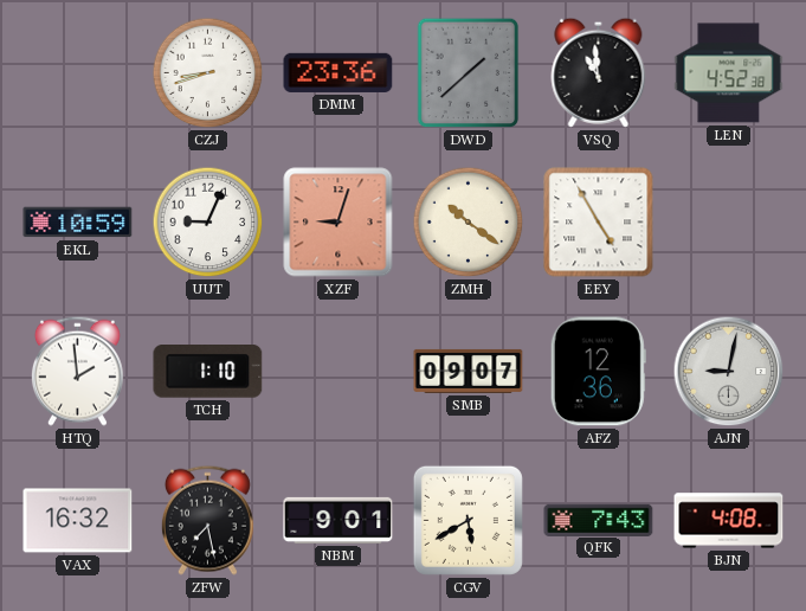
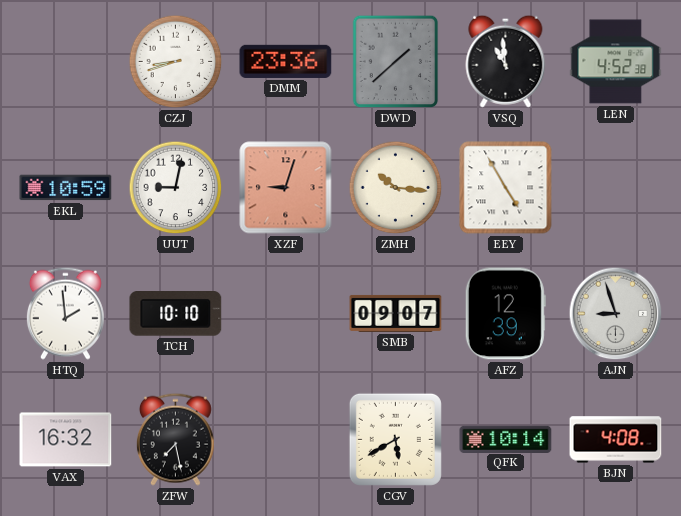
UUT: 9:04 -> 9:02 (176, 188)
ZMH: 10:21 -> 10:16 (396, 188)
TCH: 1:10 -> 10:10 (176, 314)
AFZ: 12:36 -> 12:39 (505, 314)
AJN: 9:02 -> 8:57 (616, 314)
NBM: 9:01 -> none (338, 520)
QFK: 7:43 -> 10:14 (506, 439)
